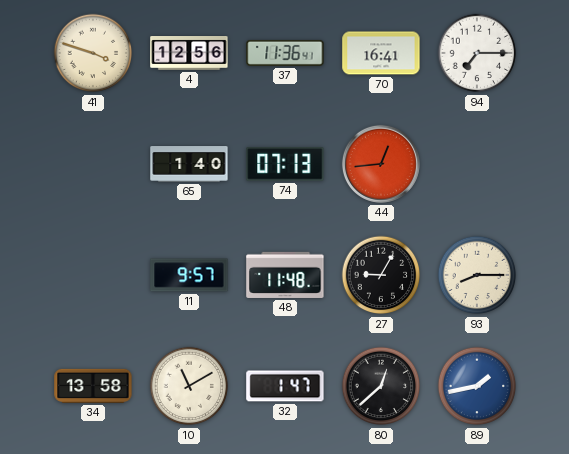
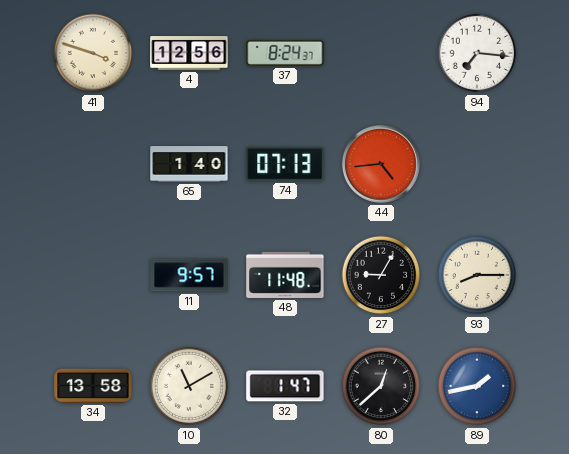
37: 11:36 -> 8:24 (285, 53)
70: 16:41 -> none (381, 53)
94: 7:15 -> 7:16 (477, 53)
44: 12:44 -> 4:44 (381, 164)
